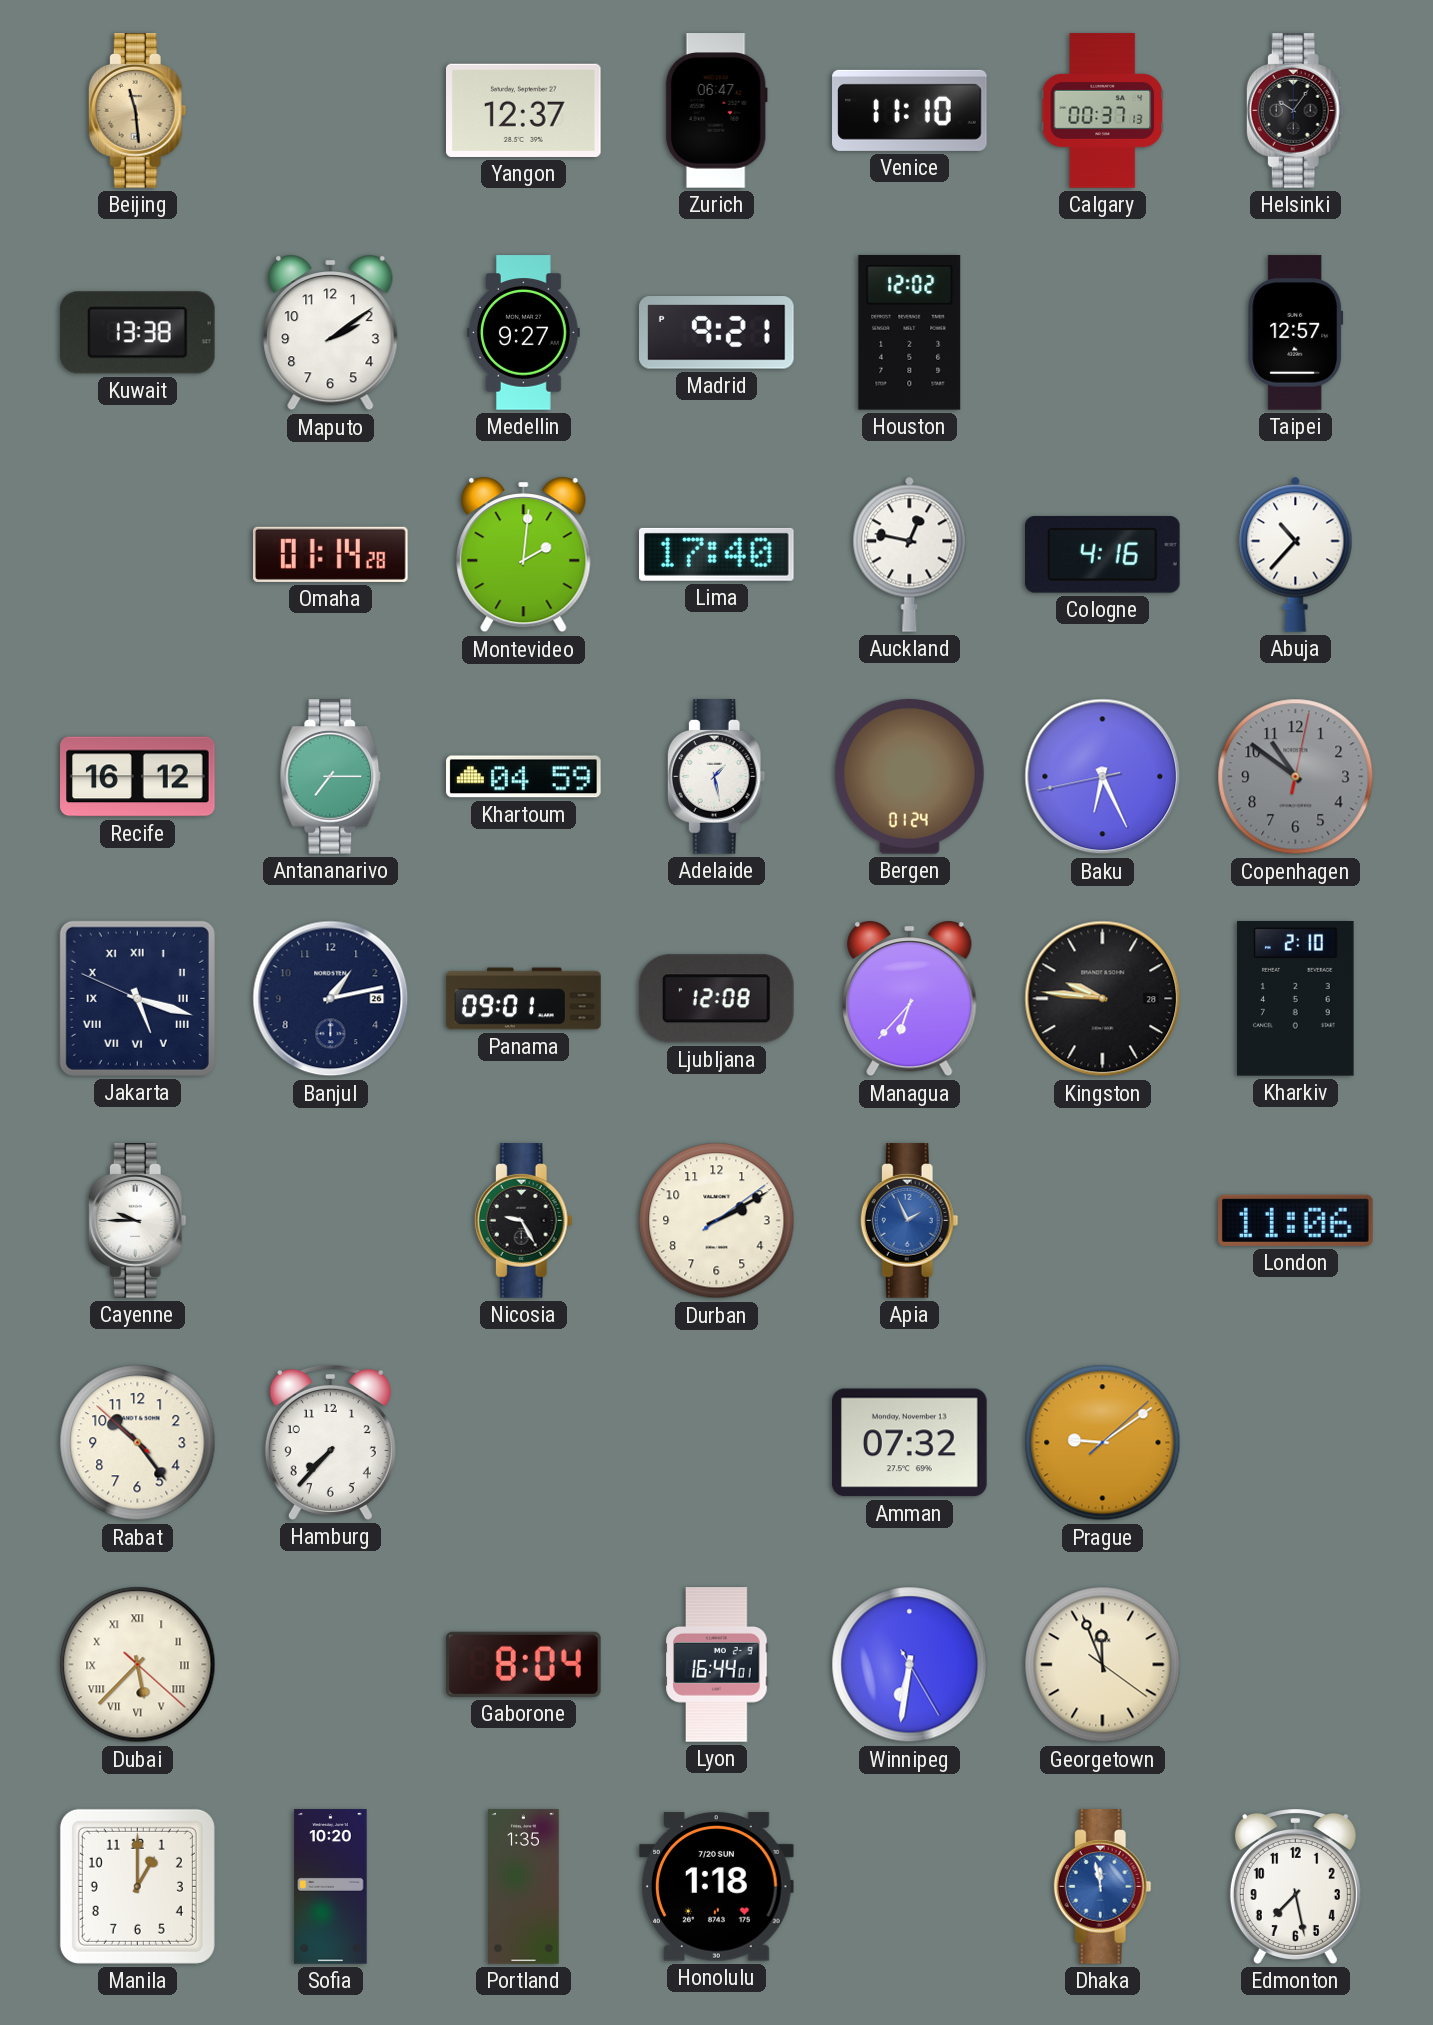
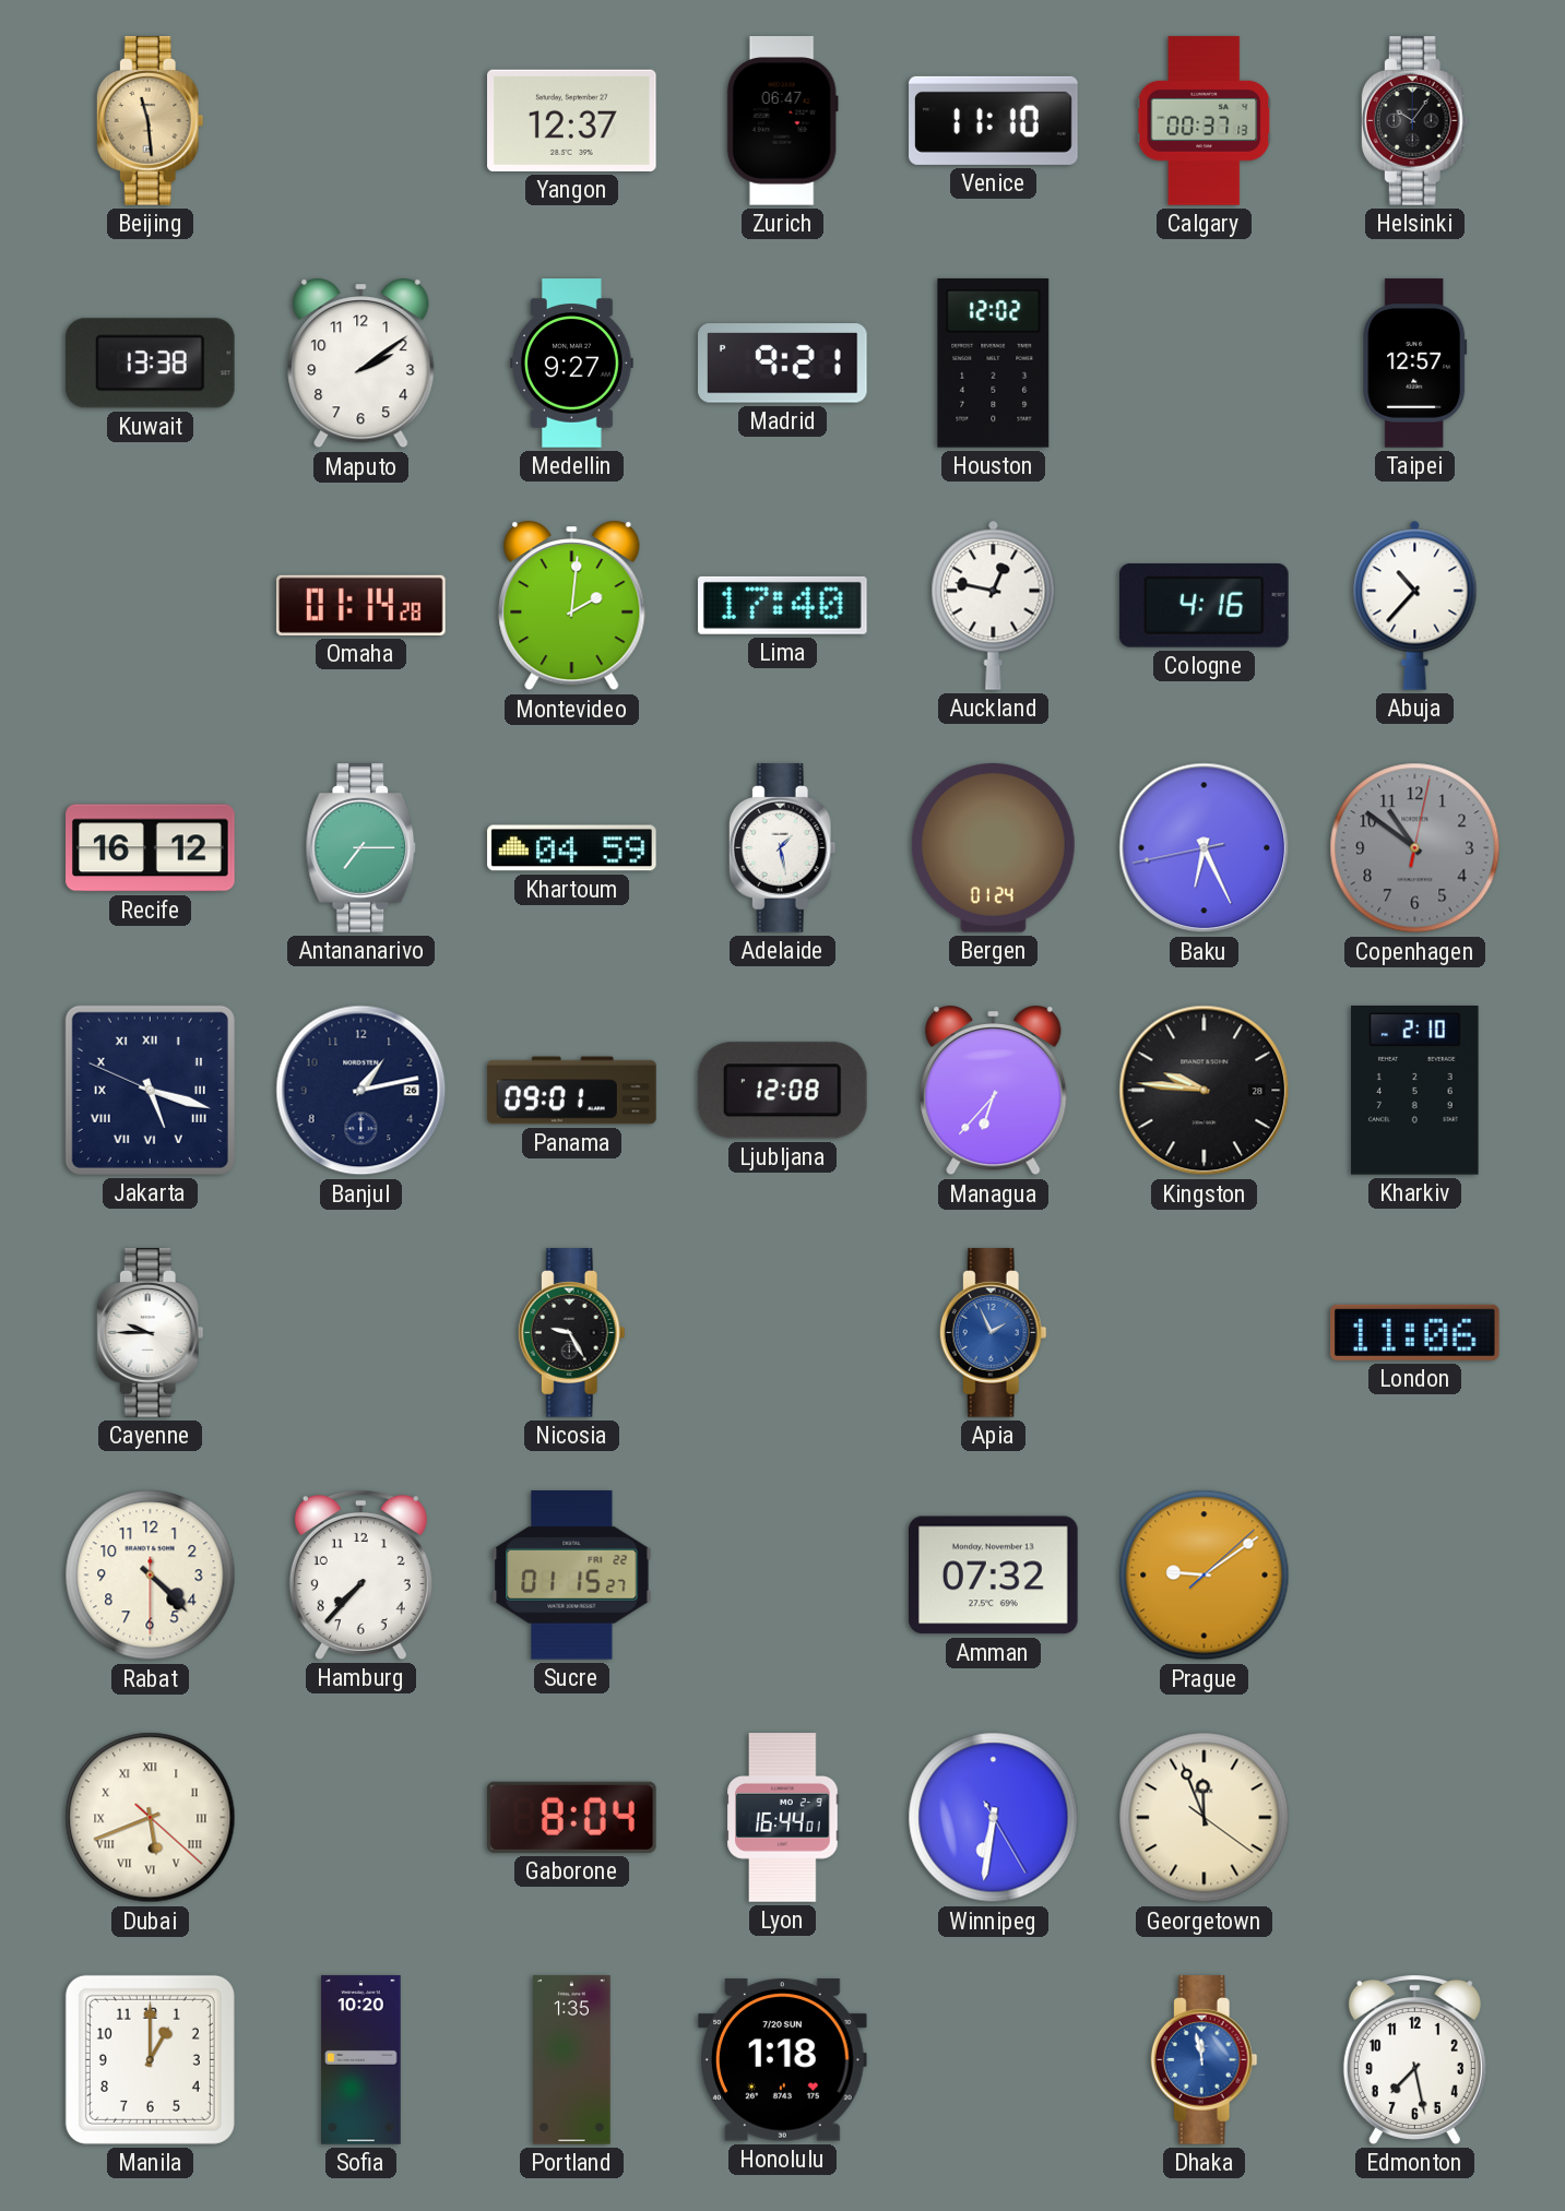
Durban: 2:10 -> none (717, 1221)
Rabat: 10:23 -> 4:22 (151, 1576)
Sucre: none -> 01:15 (572, 1576)
Dubai: 5:37 -> 5:41 (151, 1818)
